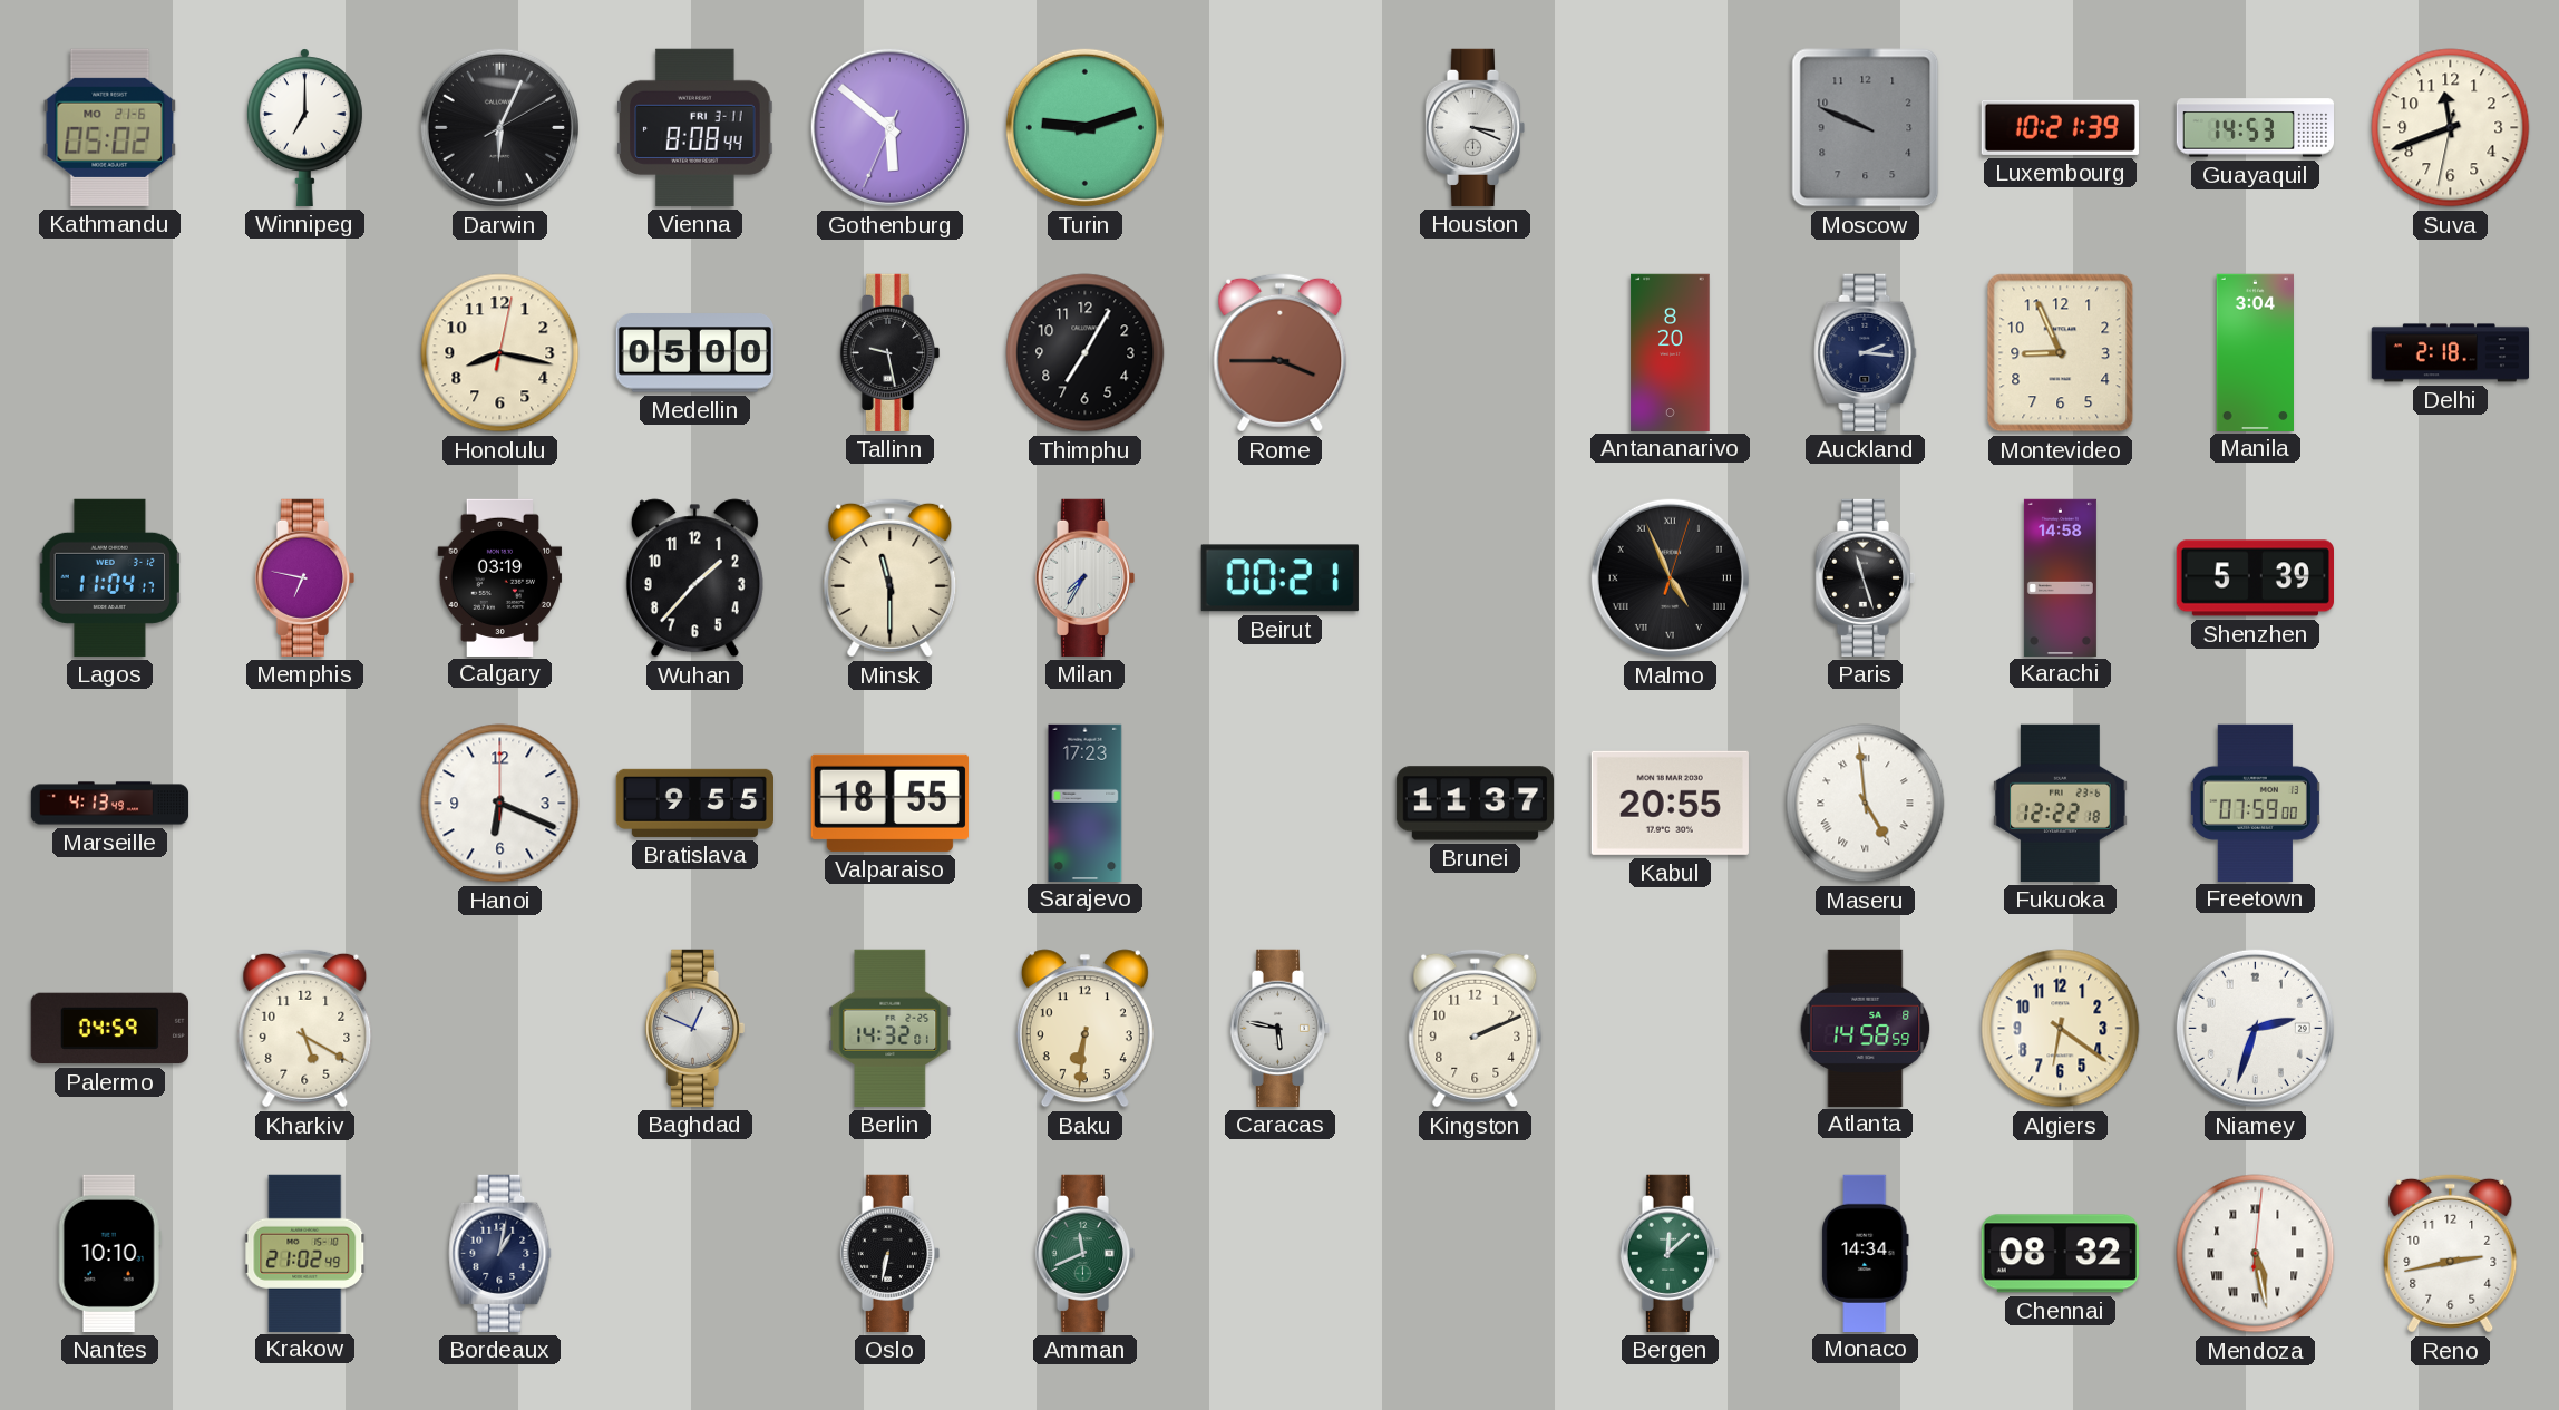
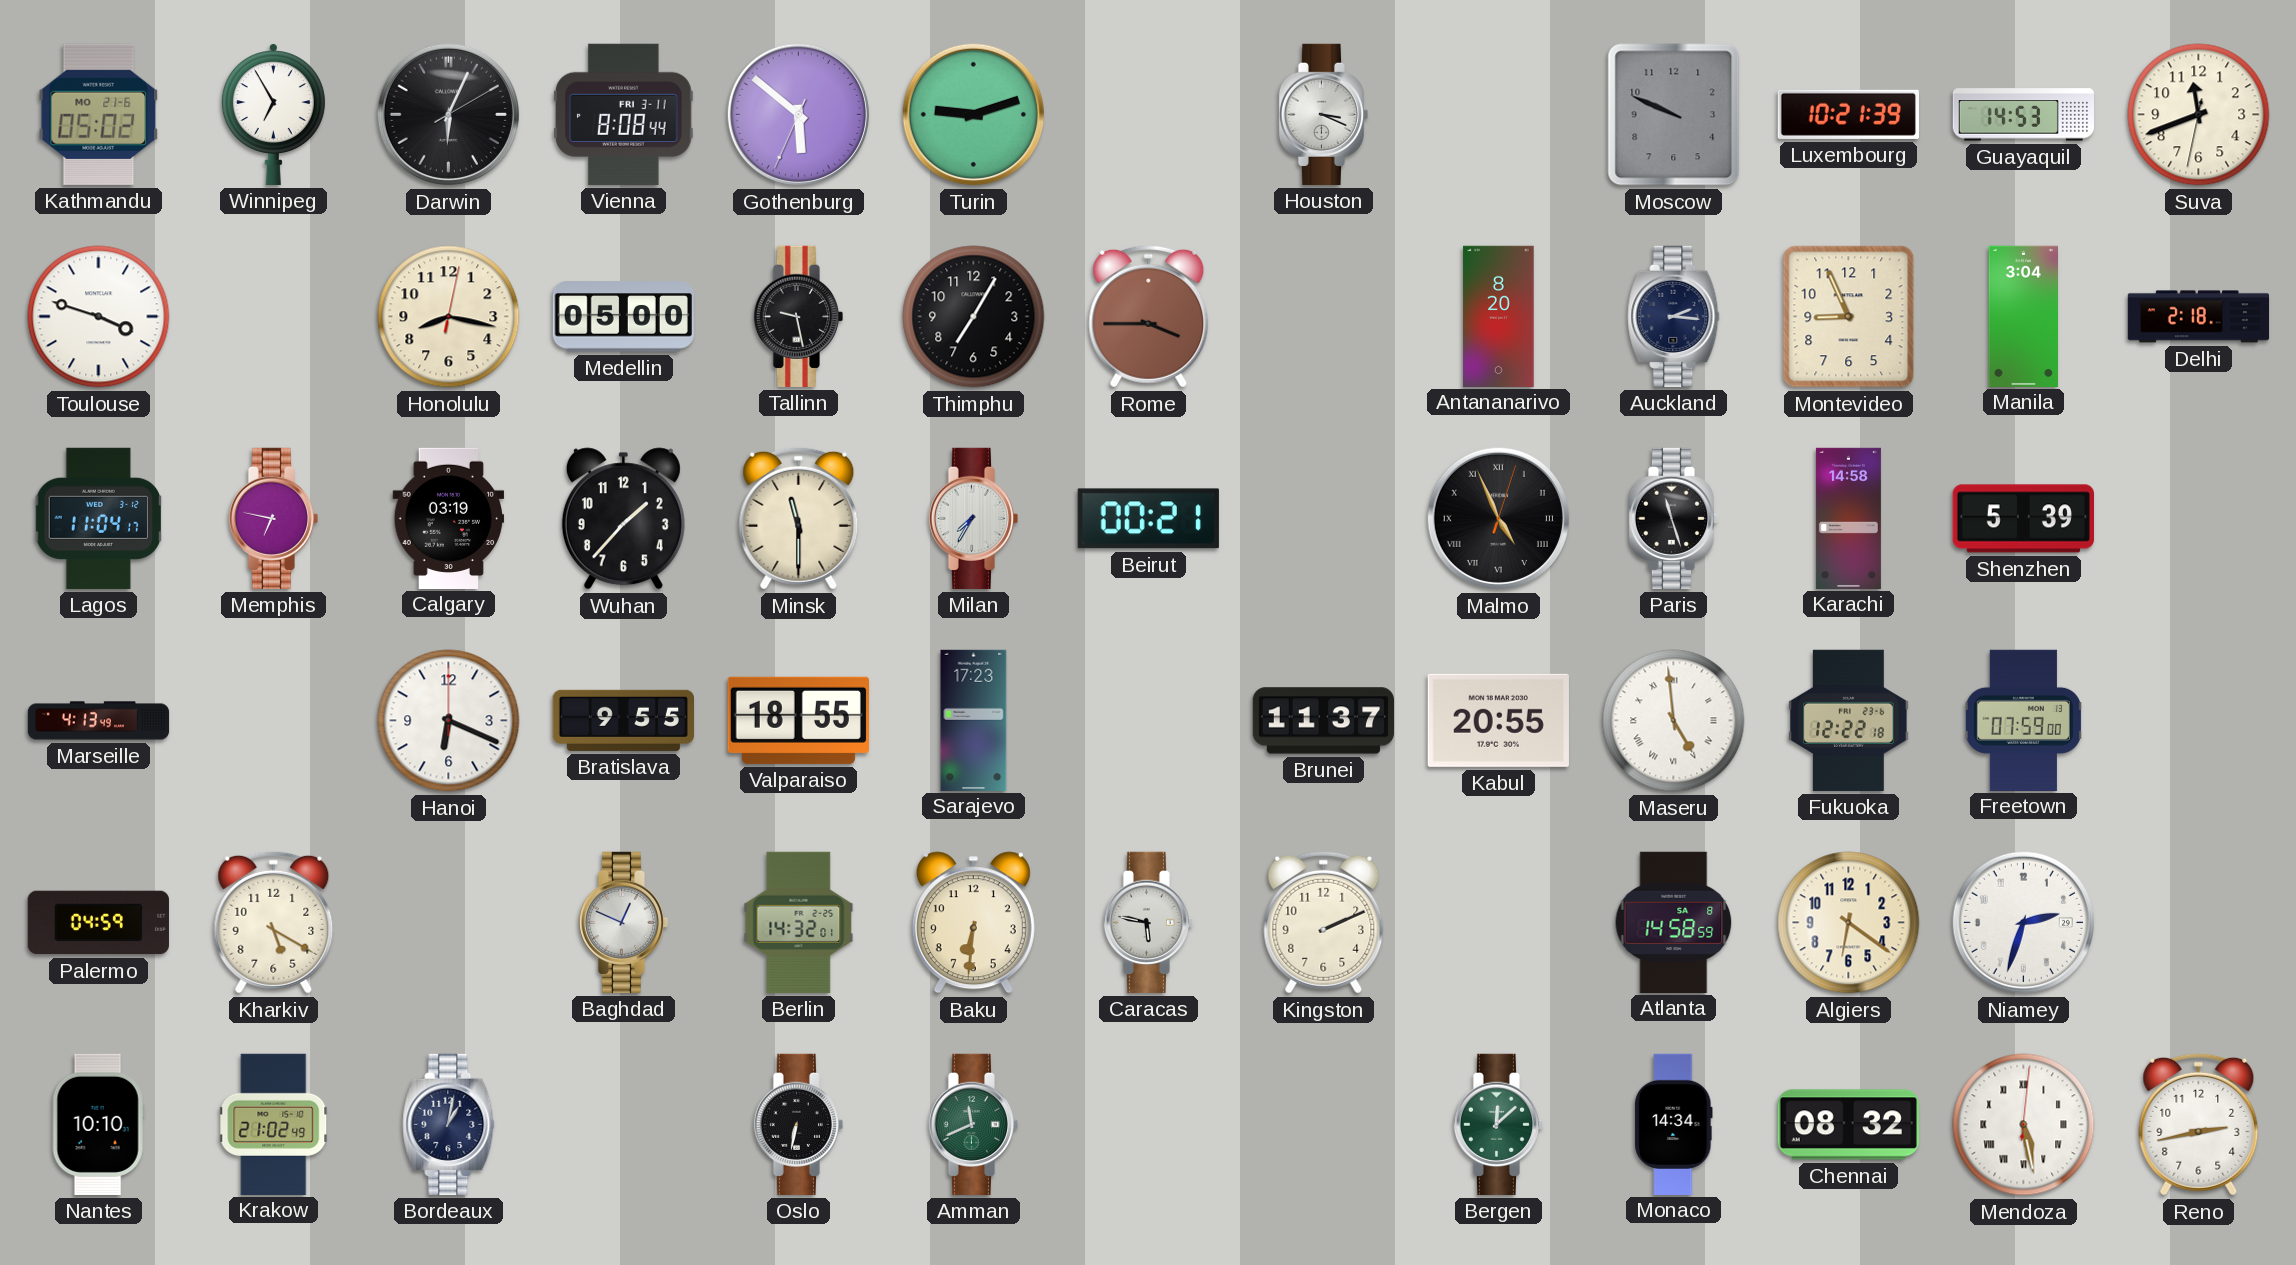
Winnipeg: 7:00 -> 6:55 (273, 114)
Toulouse: none -> 3:48 (99, 317)
